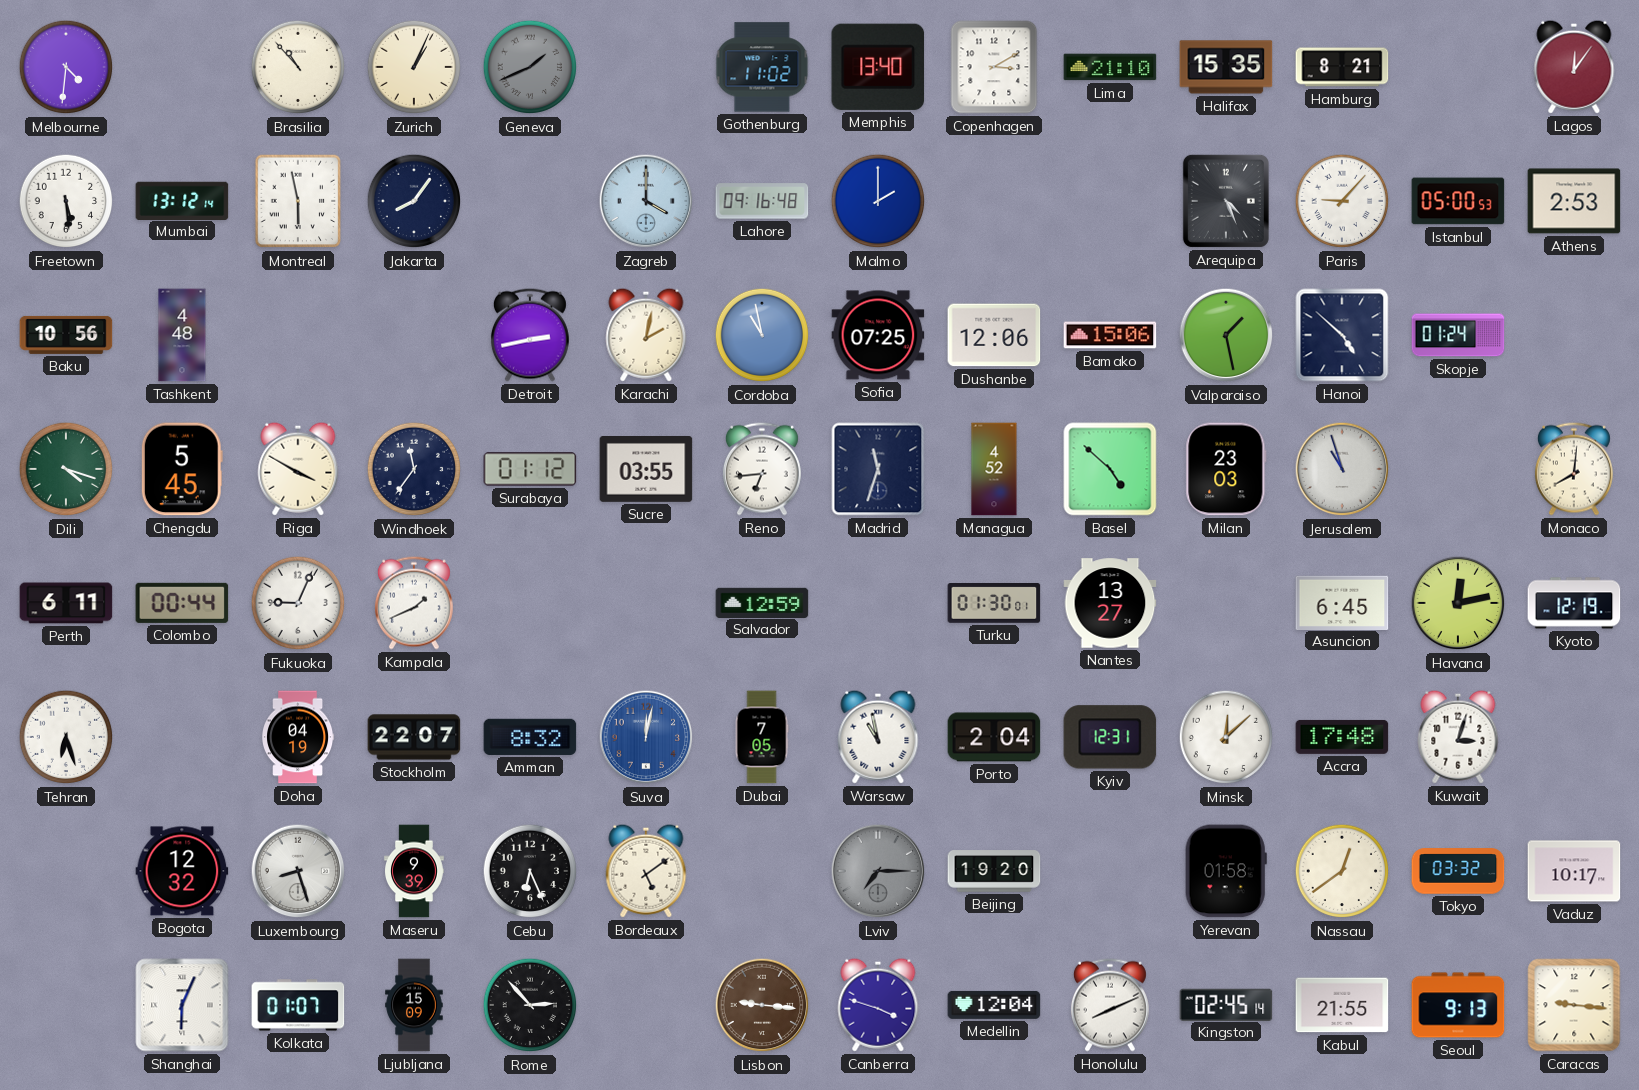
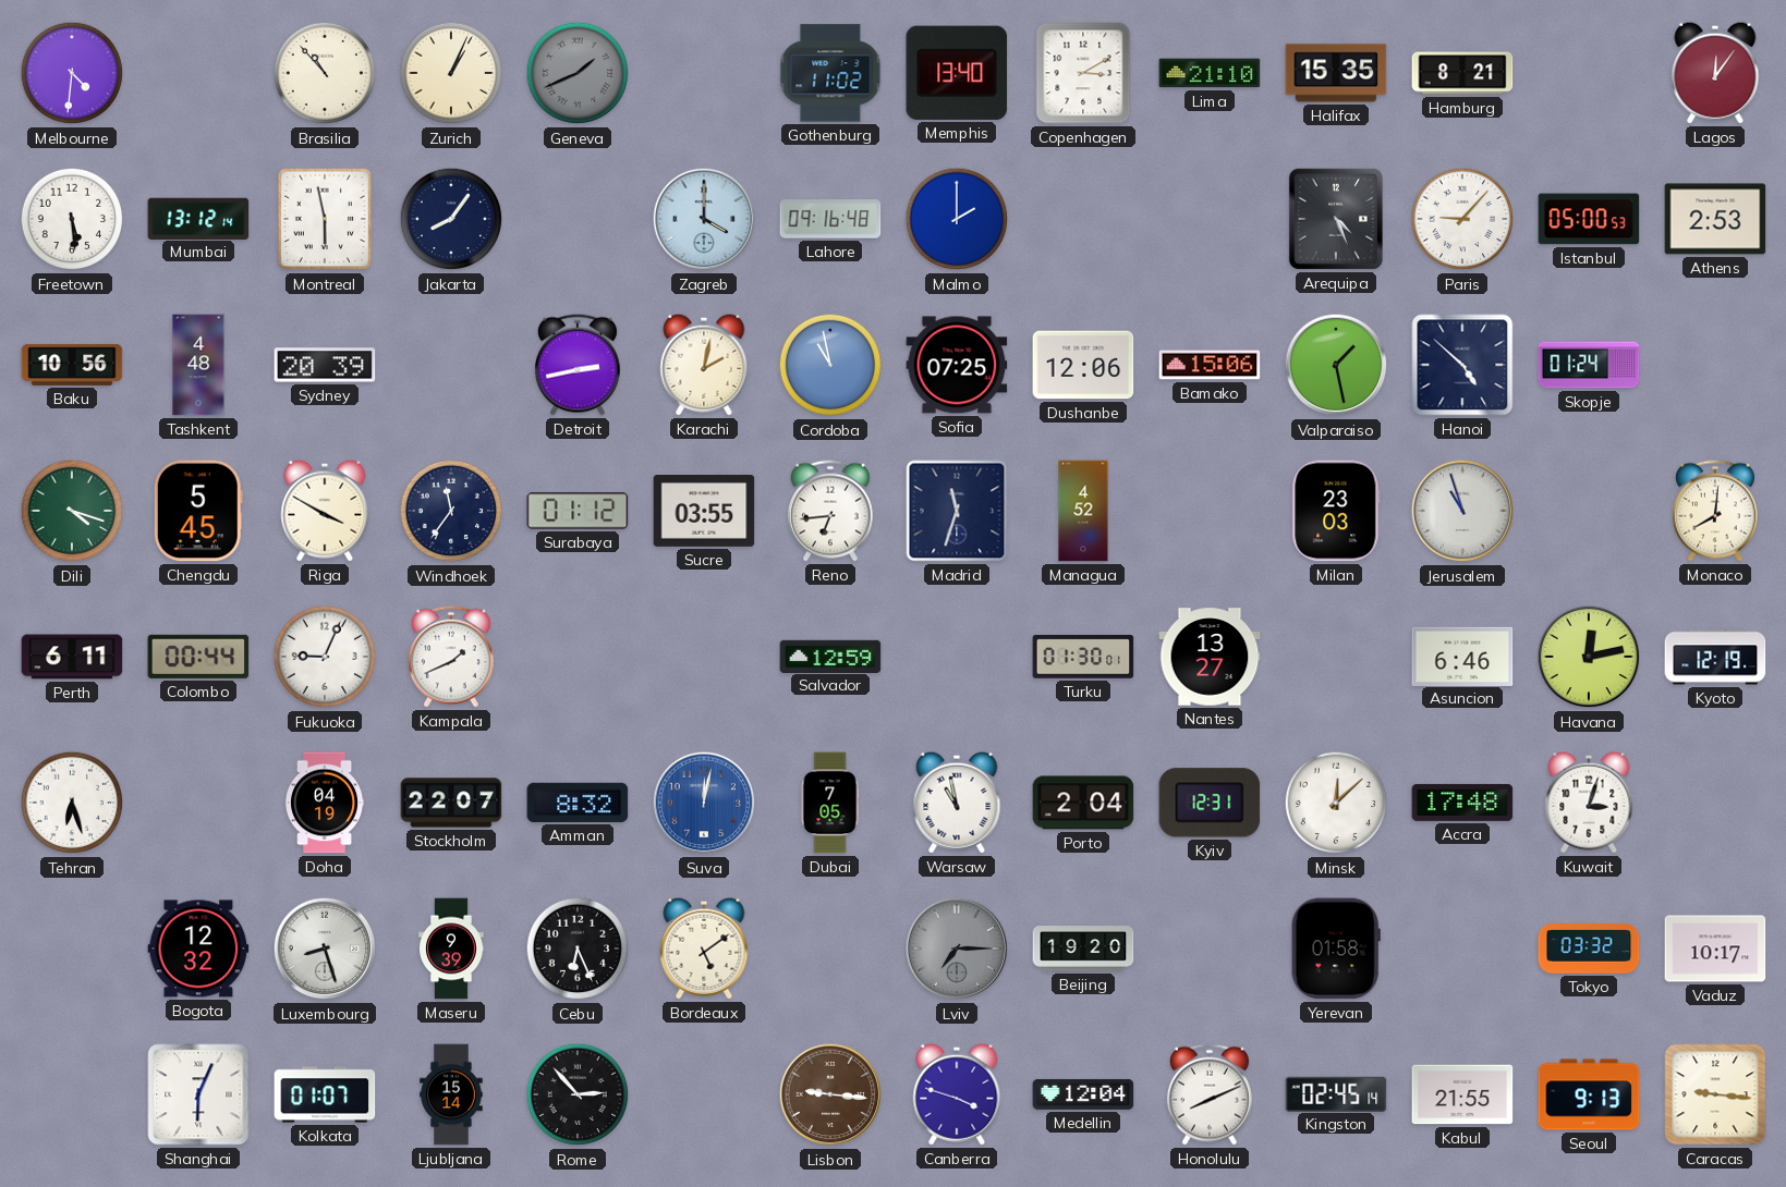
Sydney: none -> 20:39 (325, 365)
Basel: 4:52 -> none (1110, 469)
Asuncion: 6:45 -> 6:46 (1462, 656)
Nassau: 12:39 -> none (1342, 871)
Ljubljana: 15:09 -> 15:14 (451, 1094)
